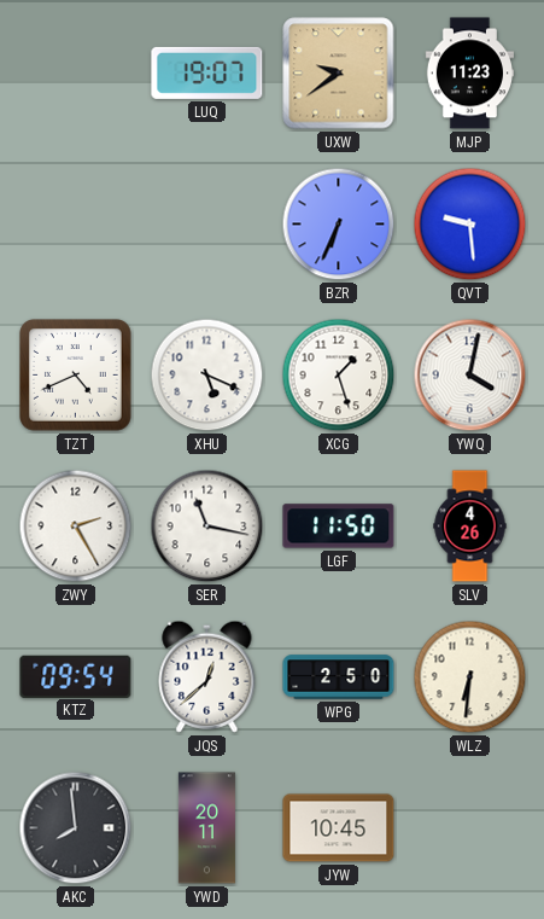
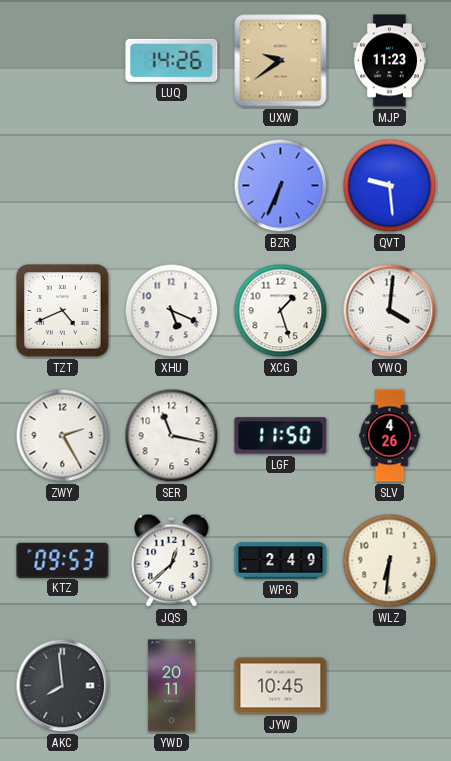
LUQ: 19:07 -> 14:26 (172, 60)
YWQ: 4:02 -> 4:01 (390, 311)
KTZ: 09:54 -> 09:53 (63, 560)
WPG: 2:50 -> 2:49 (281, 561)
